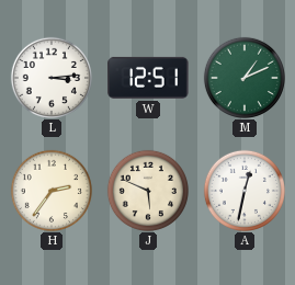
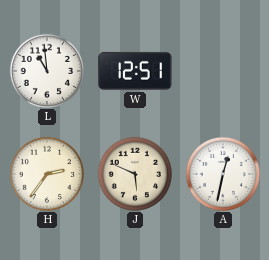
L: 3:14 -> 10:59 (46, 70)
M: 1:11 -> none (243, 77)
